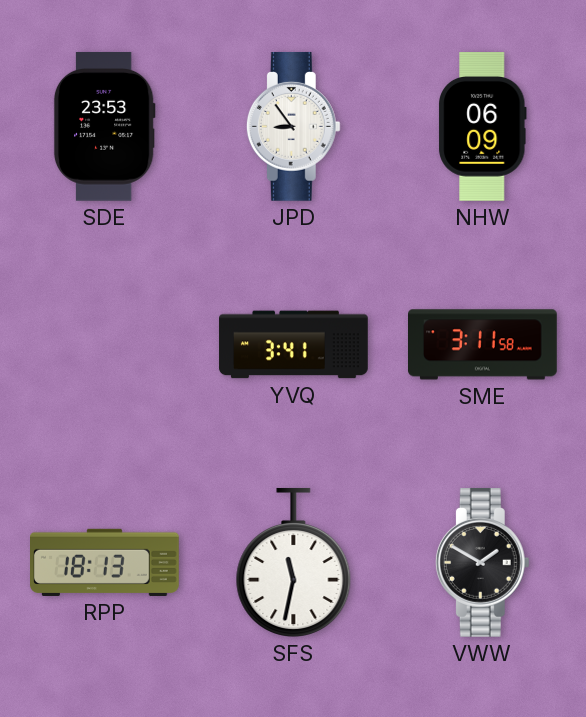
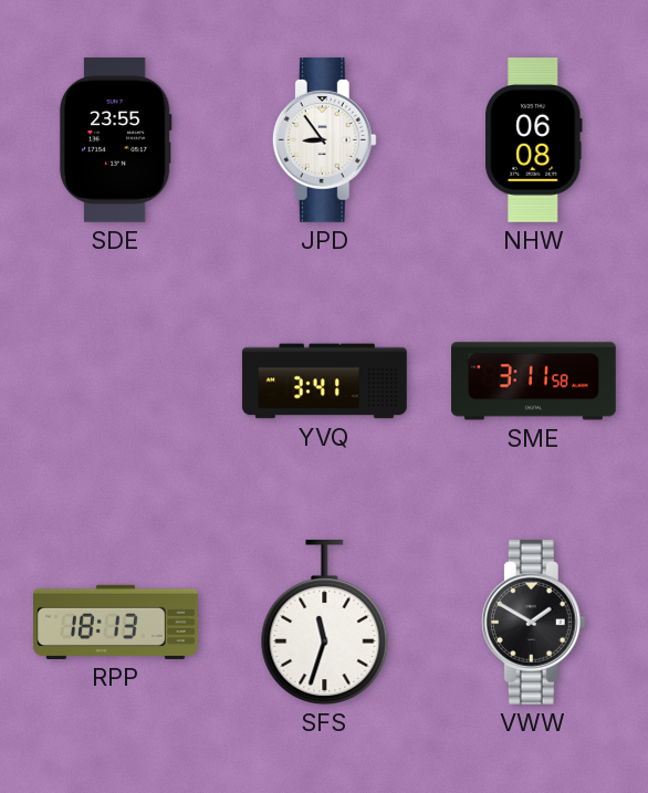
SDE: 23:53 -> 23:55 (115, 139)
NHW: 06:09 -> 06:08 (533, 140)
SFS: 11:32 -> 11:33 (325, 622)
